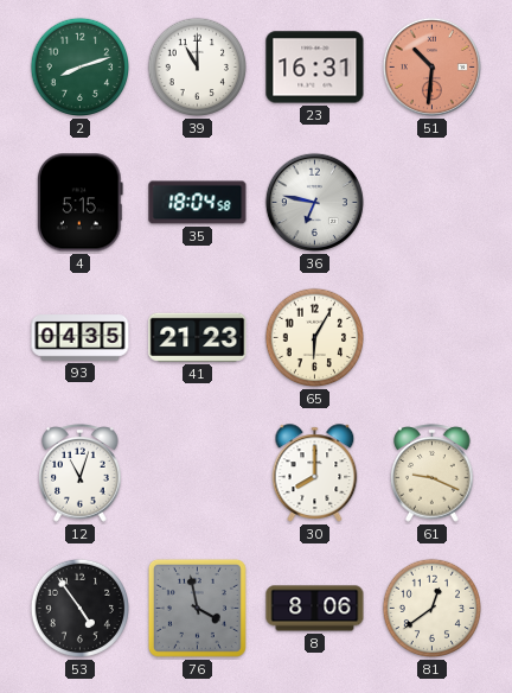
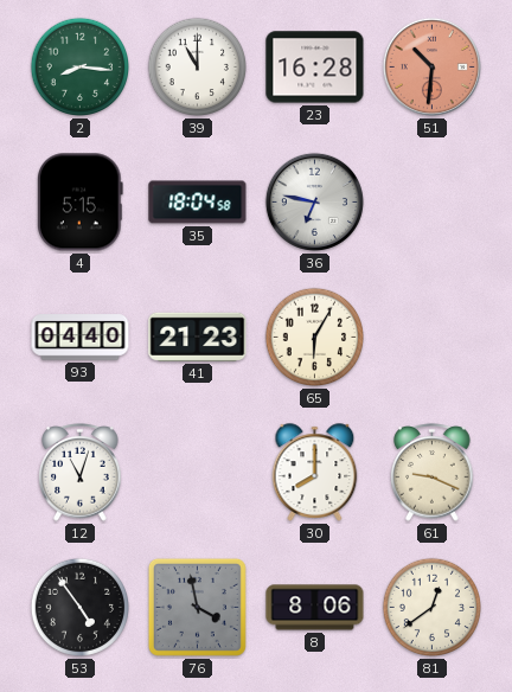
2: 8:12 -> 8:16 (81, 68)
23: 16:31 -> 16:28 (315, 68)
93: 04:35 -> 04:40 (81, 338)
